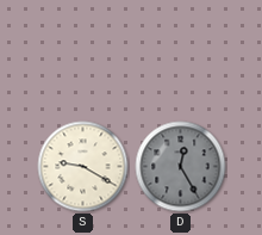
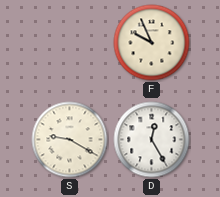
F: none -> 9:56 (152, 43)
D dial: grey -> white (152, 140)
